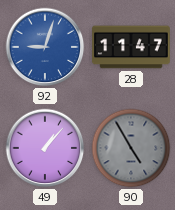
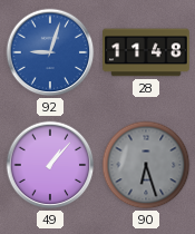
28: 11:47 -> 11:48 (146, 52)
90: 4:55 -> 6:27 (146, 165)
